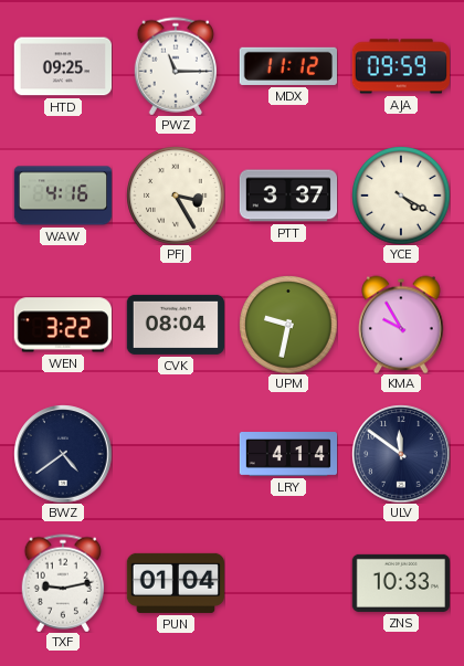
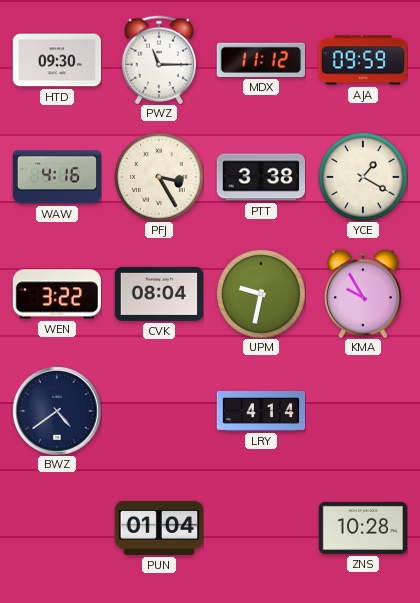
HTD: 09:25 -> 09:30 (57, 60)
PTT: 3:37 -> 3:38 (261, 177)
YCE: 4:20 -> 1:20 (363, 177)
ULV: 11:51 -> none (401, 454)
TXF: 9:13 -> none (62, 583)
ZNS: 10:33 -> 10:28 (362, 528)
